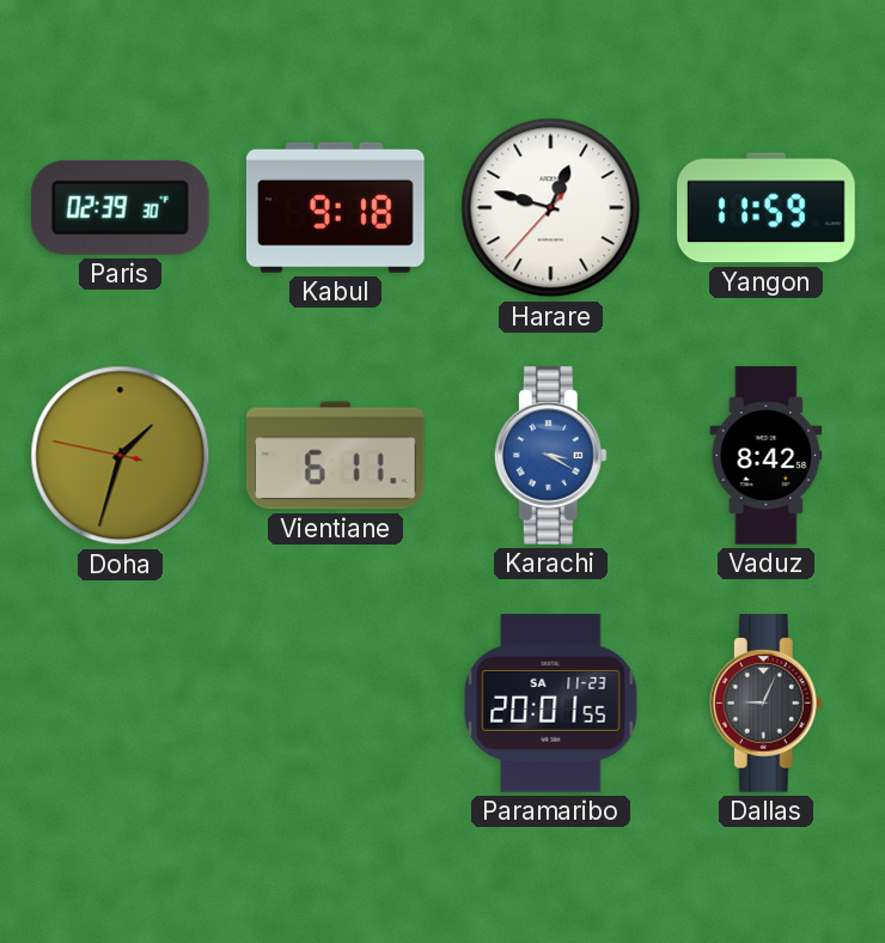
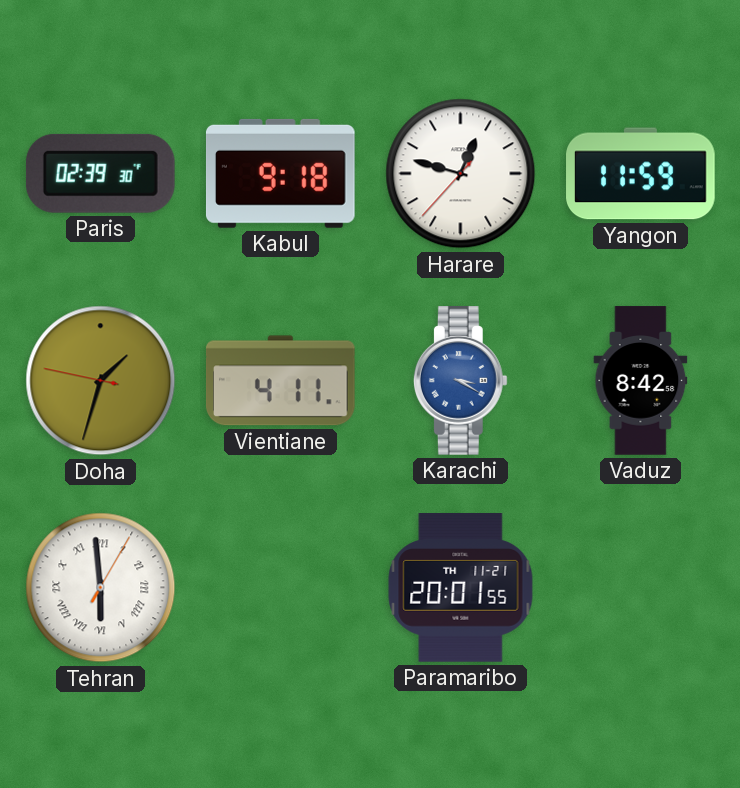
Vientiane: 6:11 -> 4:11 (280, 381)
Tehran: none -> 5:59 (101, 588)
Paramaribo date: SA 11-23 -> TH 11-21 (461, 588)
Dallas: 9:04 -> none (765, 704)
